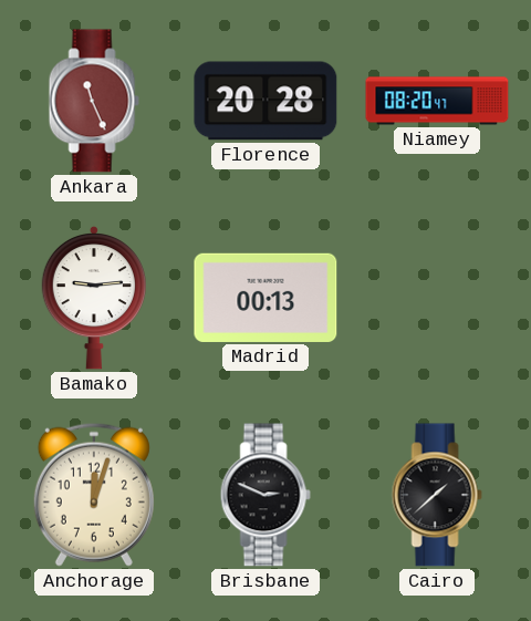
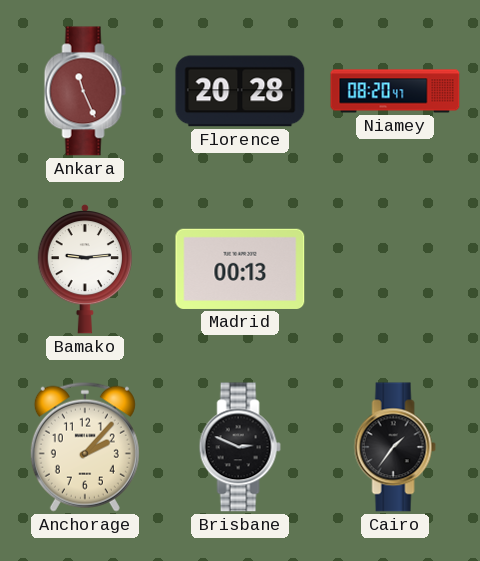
Anchorage: 12:03 -> 2:07 (85, 447)
Cairo: 1:38 -> 1:36 (395, 447)
